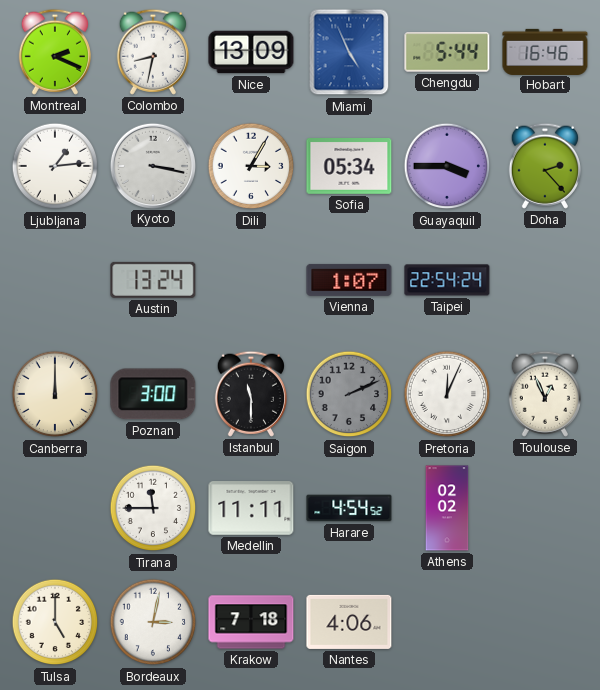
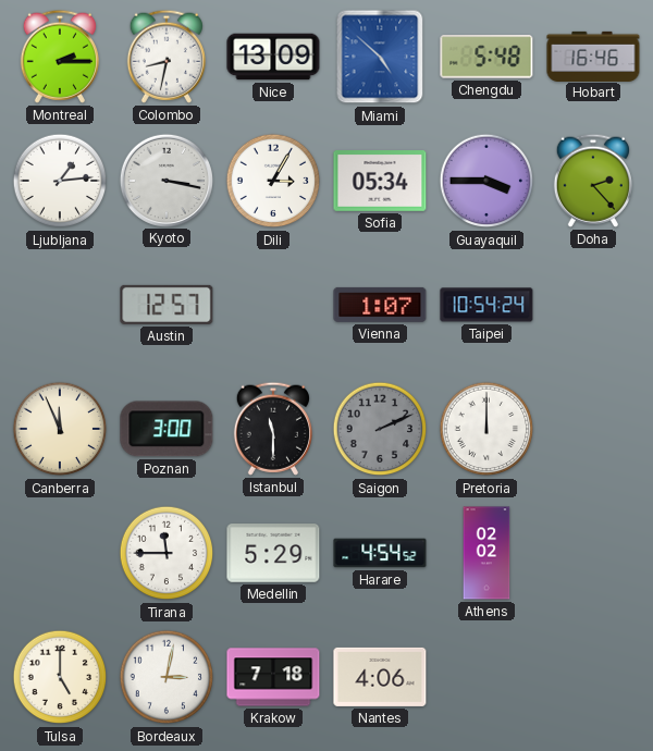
Montreal: 2:19 -> 2:15 (60, 57)
Miami: 4:56 -> 4:52 (380, 57)
Chengdu: 5:44 -> 5:48 (486, 57)
Austin: 13:24 -> 12:57 (167, 305)
Taipei: 22:54 -> 10:54 (486, 305)
Canberra: 12:00 -> 11:56 (60, 429)
Pretoria: 12:04 -> 12:00 (486, 429)
Toulouse: 12:56 -> none (545, 394)
Medellin: 11:11 -> 5:29 (273, 553)
